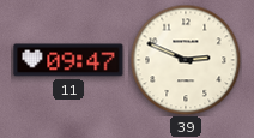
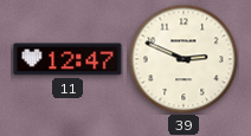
11: 09:47 -> 12:47 (67, 59)
